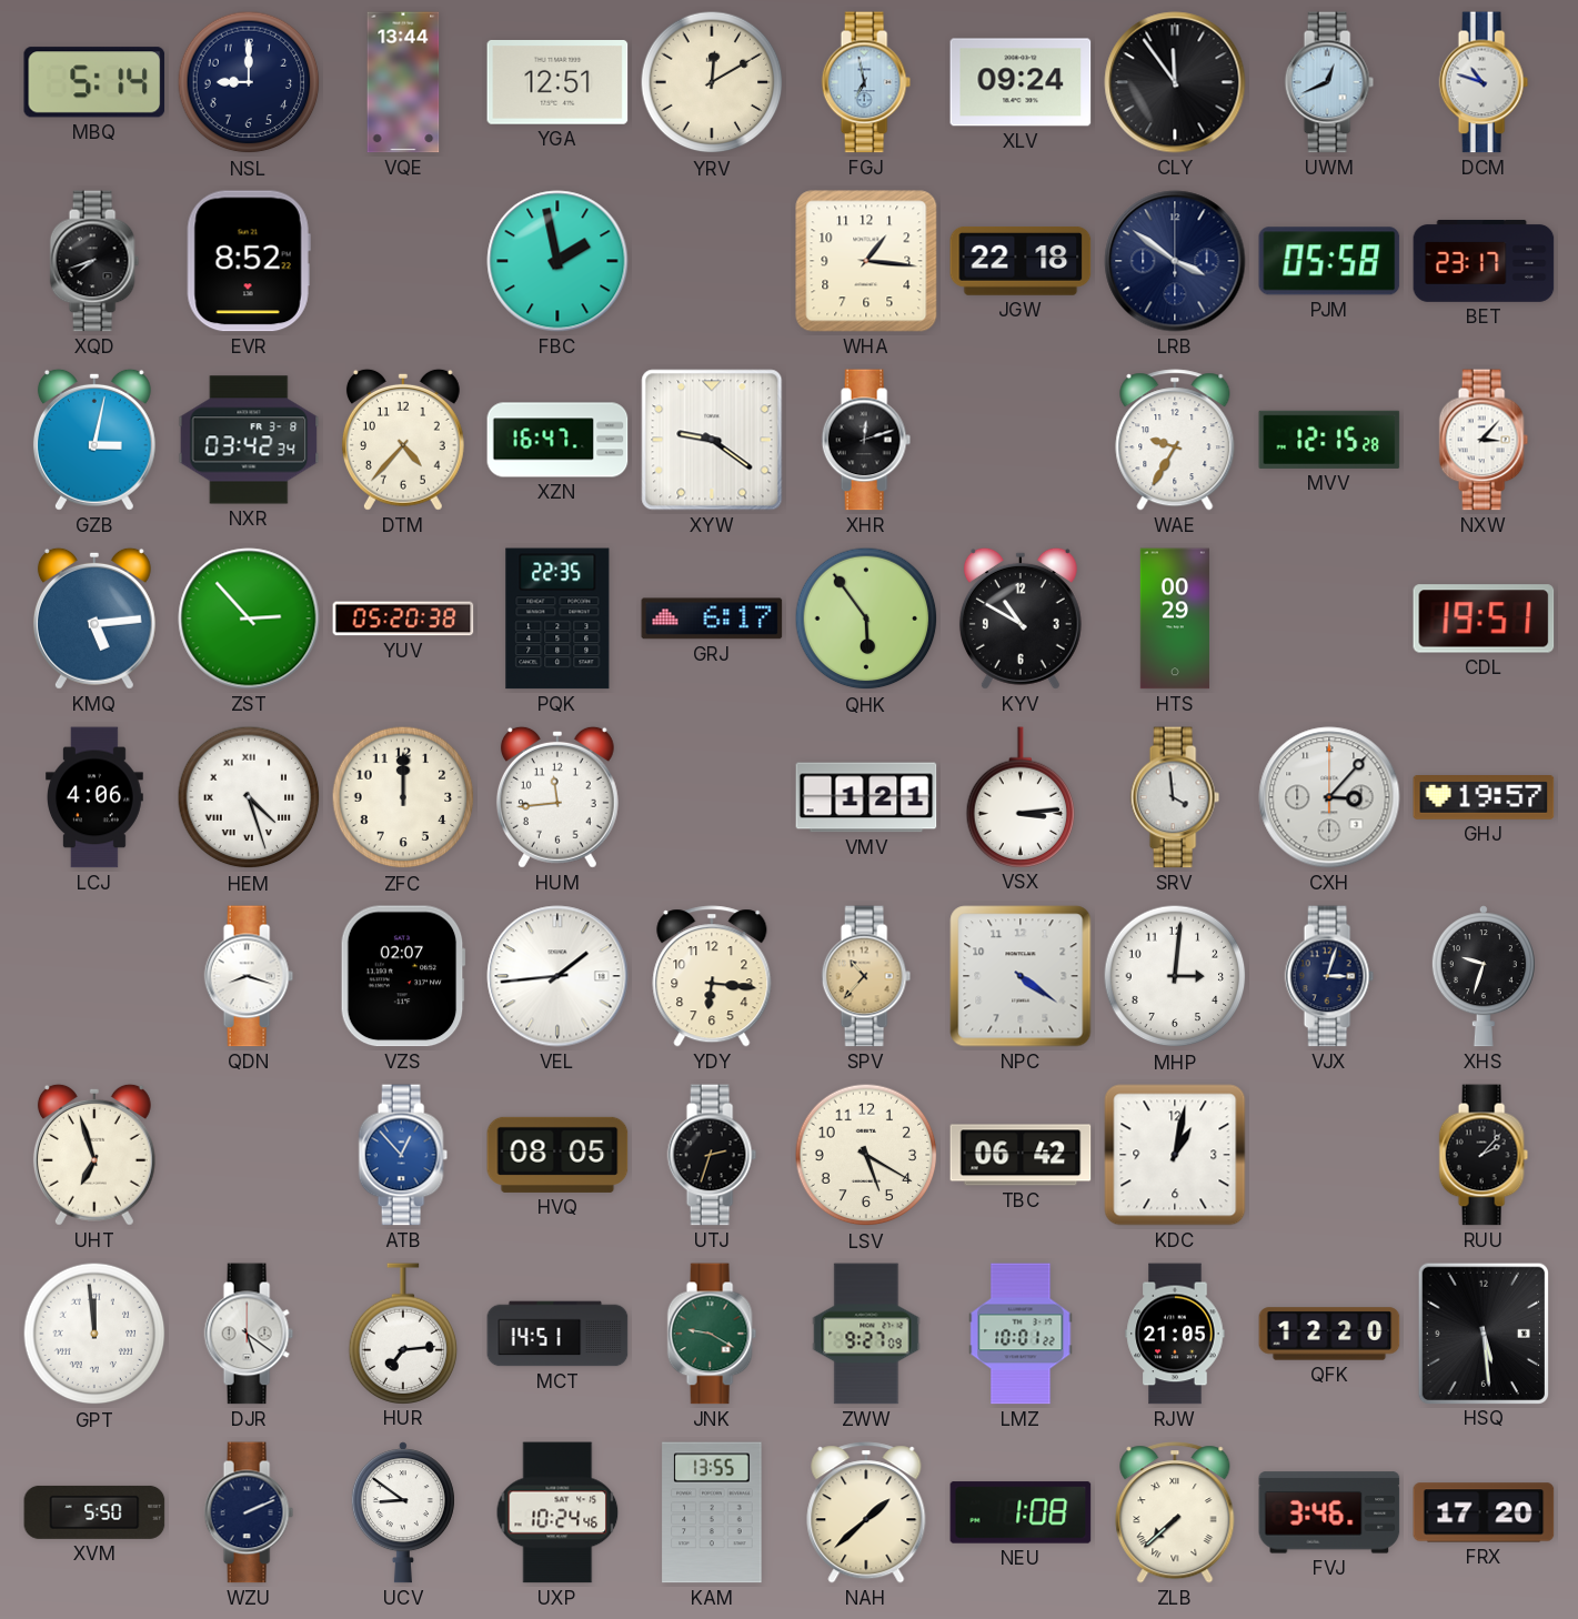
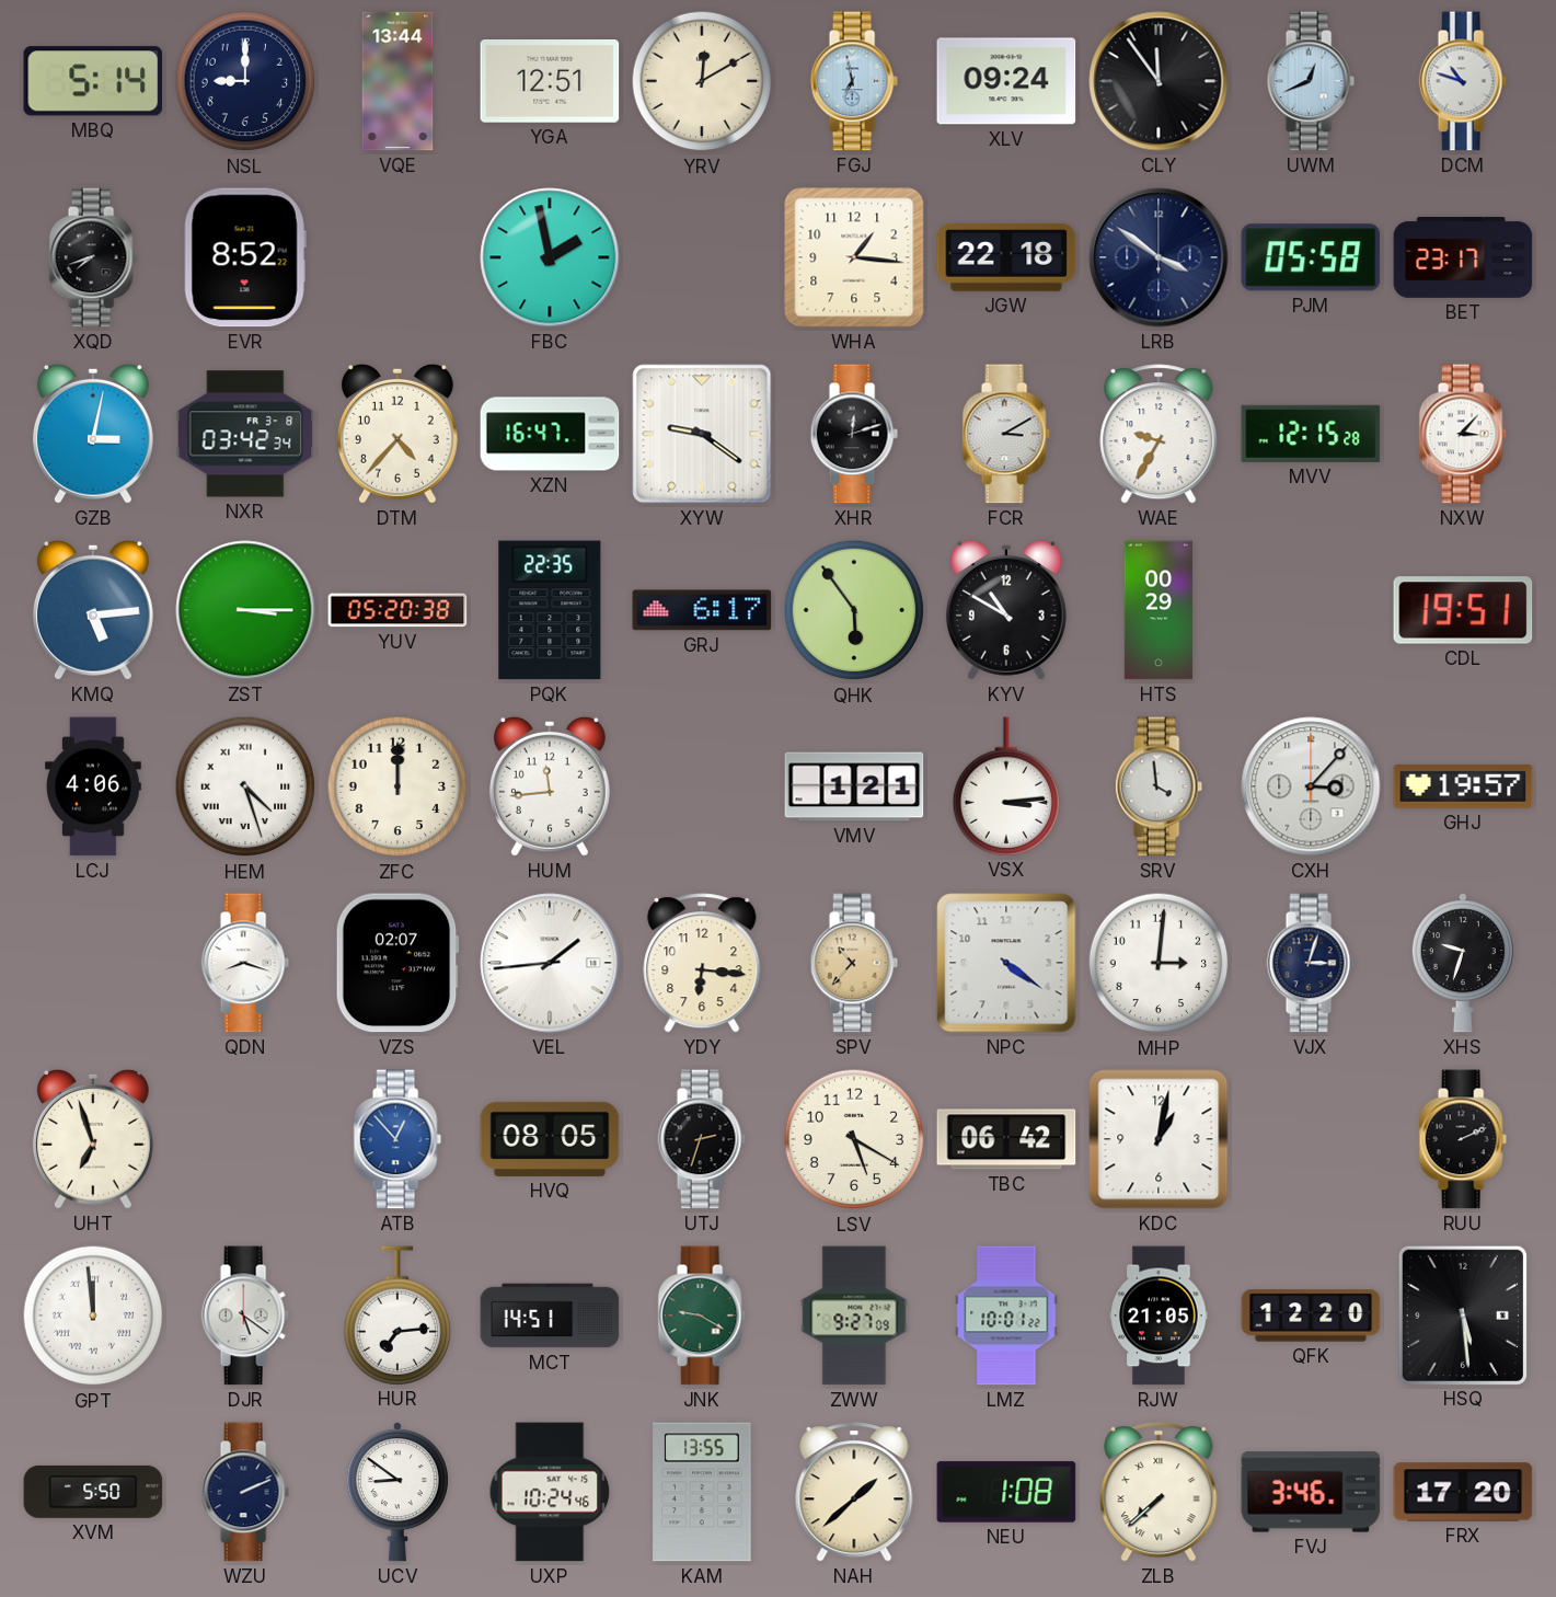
FCR: none -> 3:10 (1006, 434)
ZST: 2:53 -> 3:15 (245, 610)
RUU: 2:07 -> 2:11 (1463, 1139)
